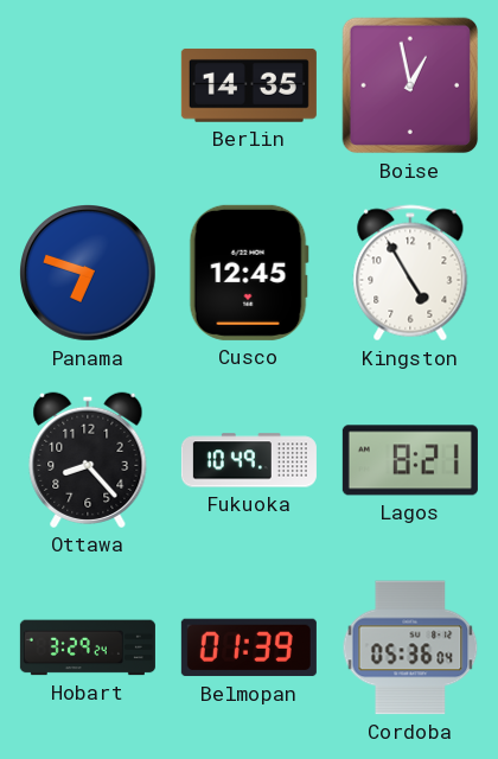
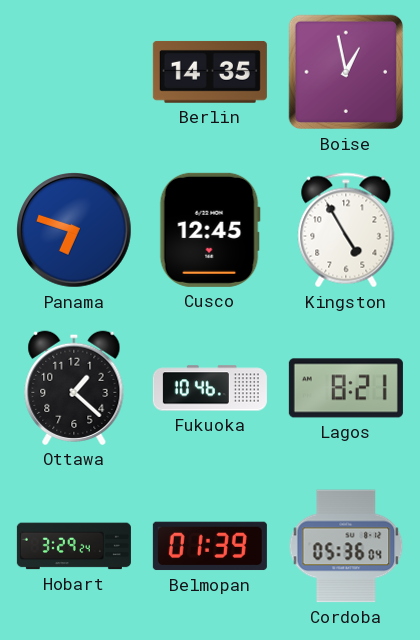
Ottawa: 8:23 -> 1:22 (74, 388)
Fukuoka: 10:49 -> 10:46 (210, 388)
